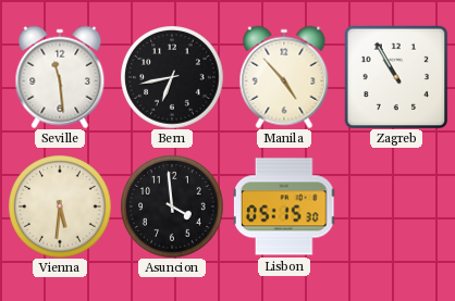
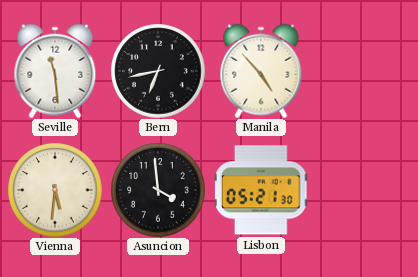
Zagreb: 10:55 -> none (396, 77)
Lisbon: 05:15 -> 05:21 (261, 190)
